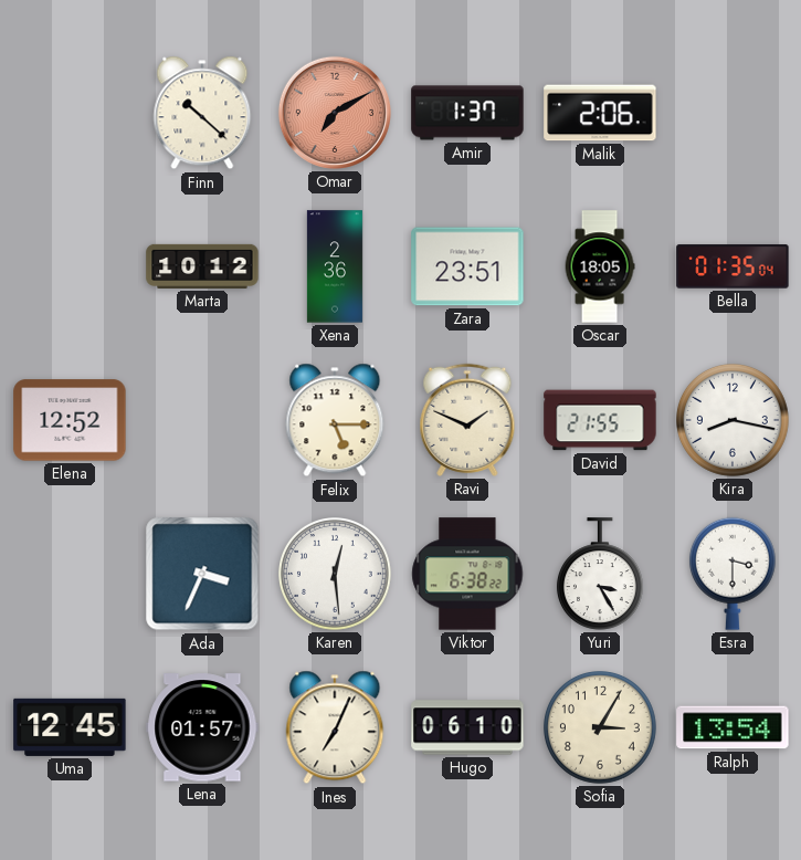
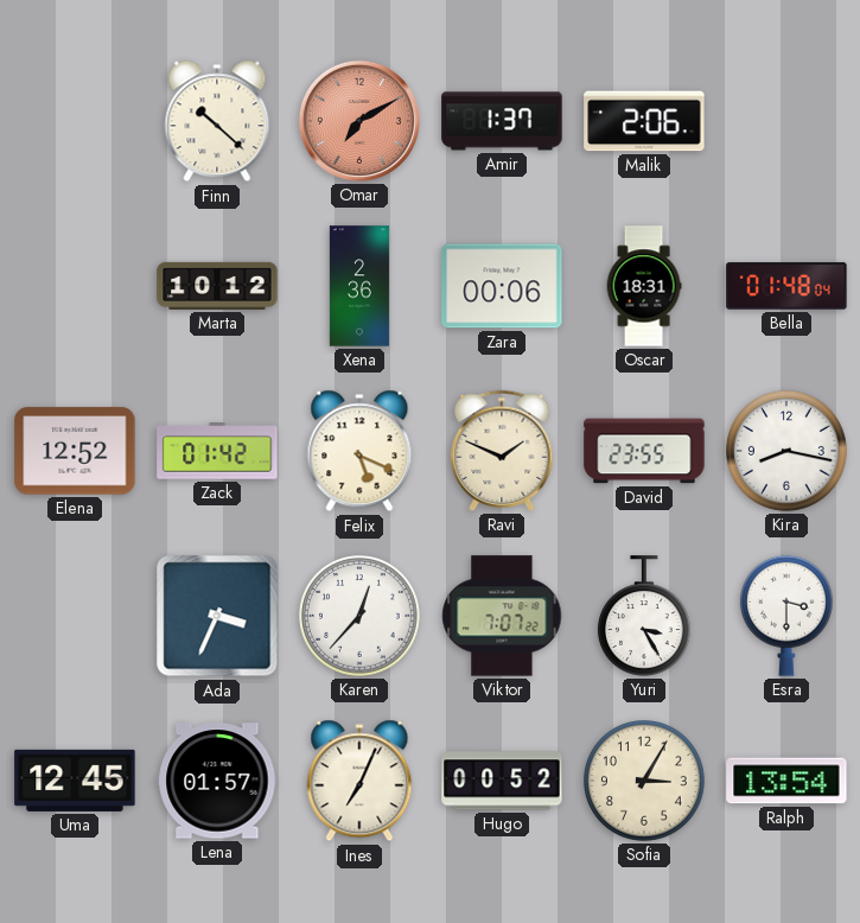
Zara: 23:51 -> 00:06 (502, 286)
Oscar: 18:05 -> 18:31 (644, 286)
Bella: 01:35 -> 01:48 (786, 286)
Zack: none -> 01:42 (217, 451)
Felix: 5:15 -> 5:19 (359, 451)
David: 21:55 -> 23:55 (644, 451)
Karen: 12:29 -> 12:37 (361, 617)
Viktor: 6:38 -> 7:07 (502, 616)
Hugo: 06:10 -> 00:52 (502, 781)
